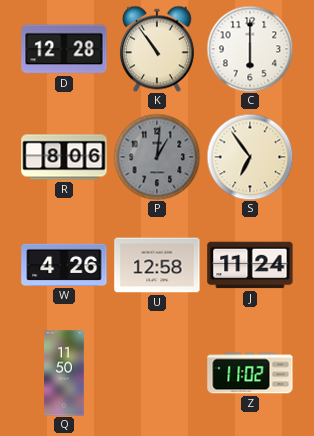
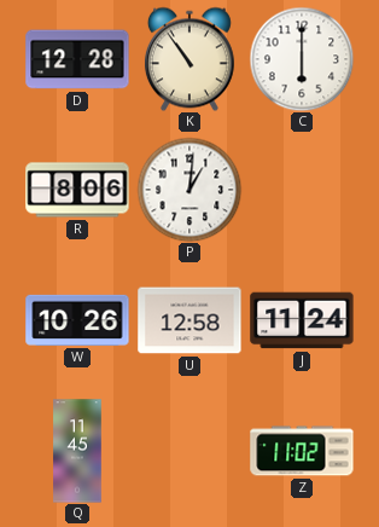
P dial: grey -> white (189, 190)
S: 6:54 -> none (250, 157)
W: 4:26 -> 10:26 (77, 320)
Q: 11:50 -> 11:45 (77, 451)
